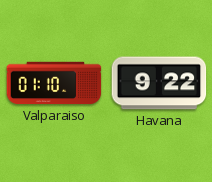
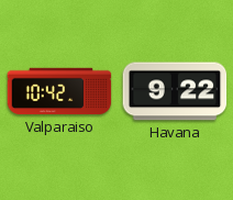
Valparaiso: 01:10 -> 10:42 (59, 91)
